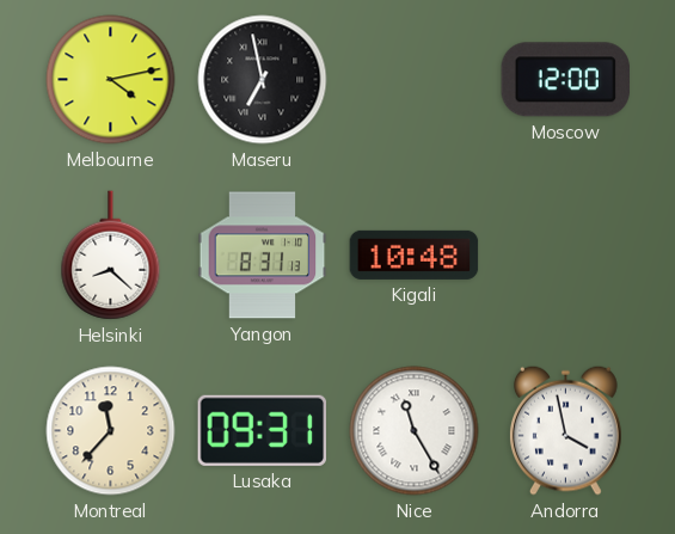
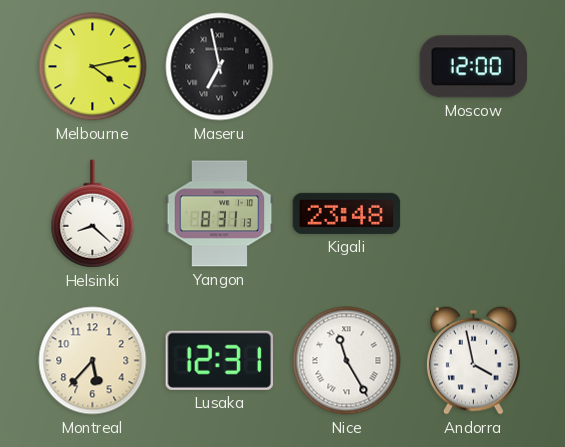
Kigali: 10:48 -> 23:48 (347, 213)
Montreal: 11:37 -> 5:37 (93, 361)
Lusaka: 09:31 -> 12:31 (219, 360)
